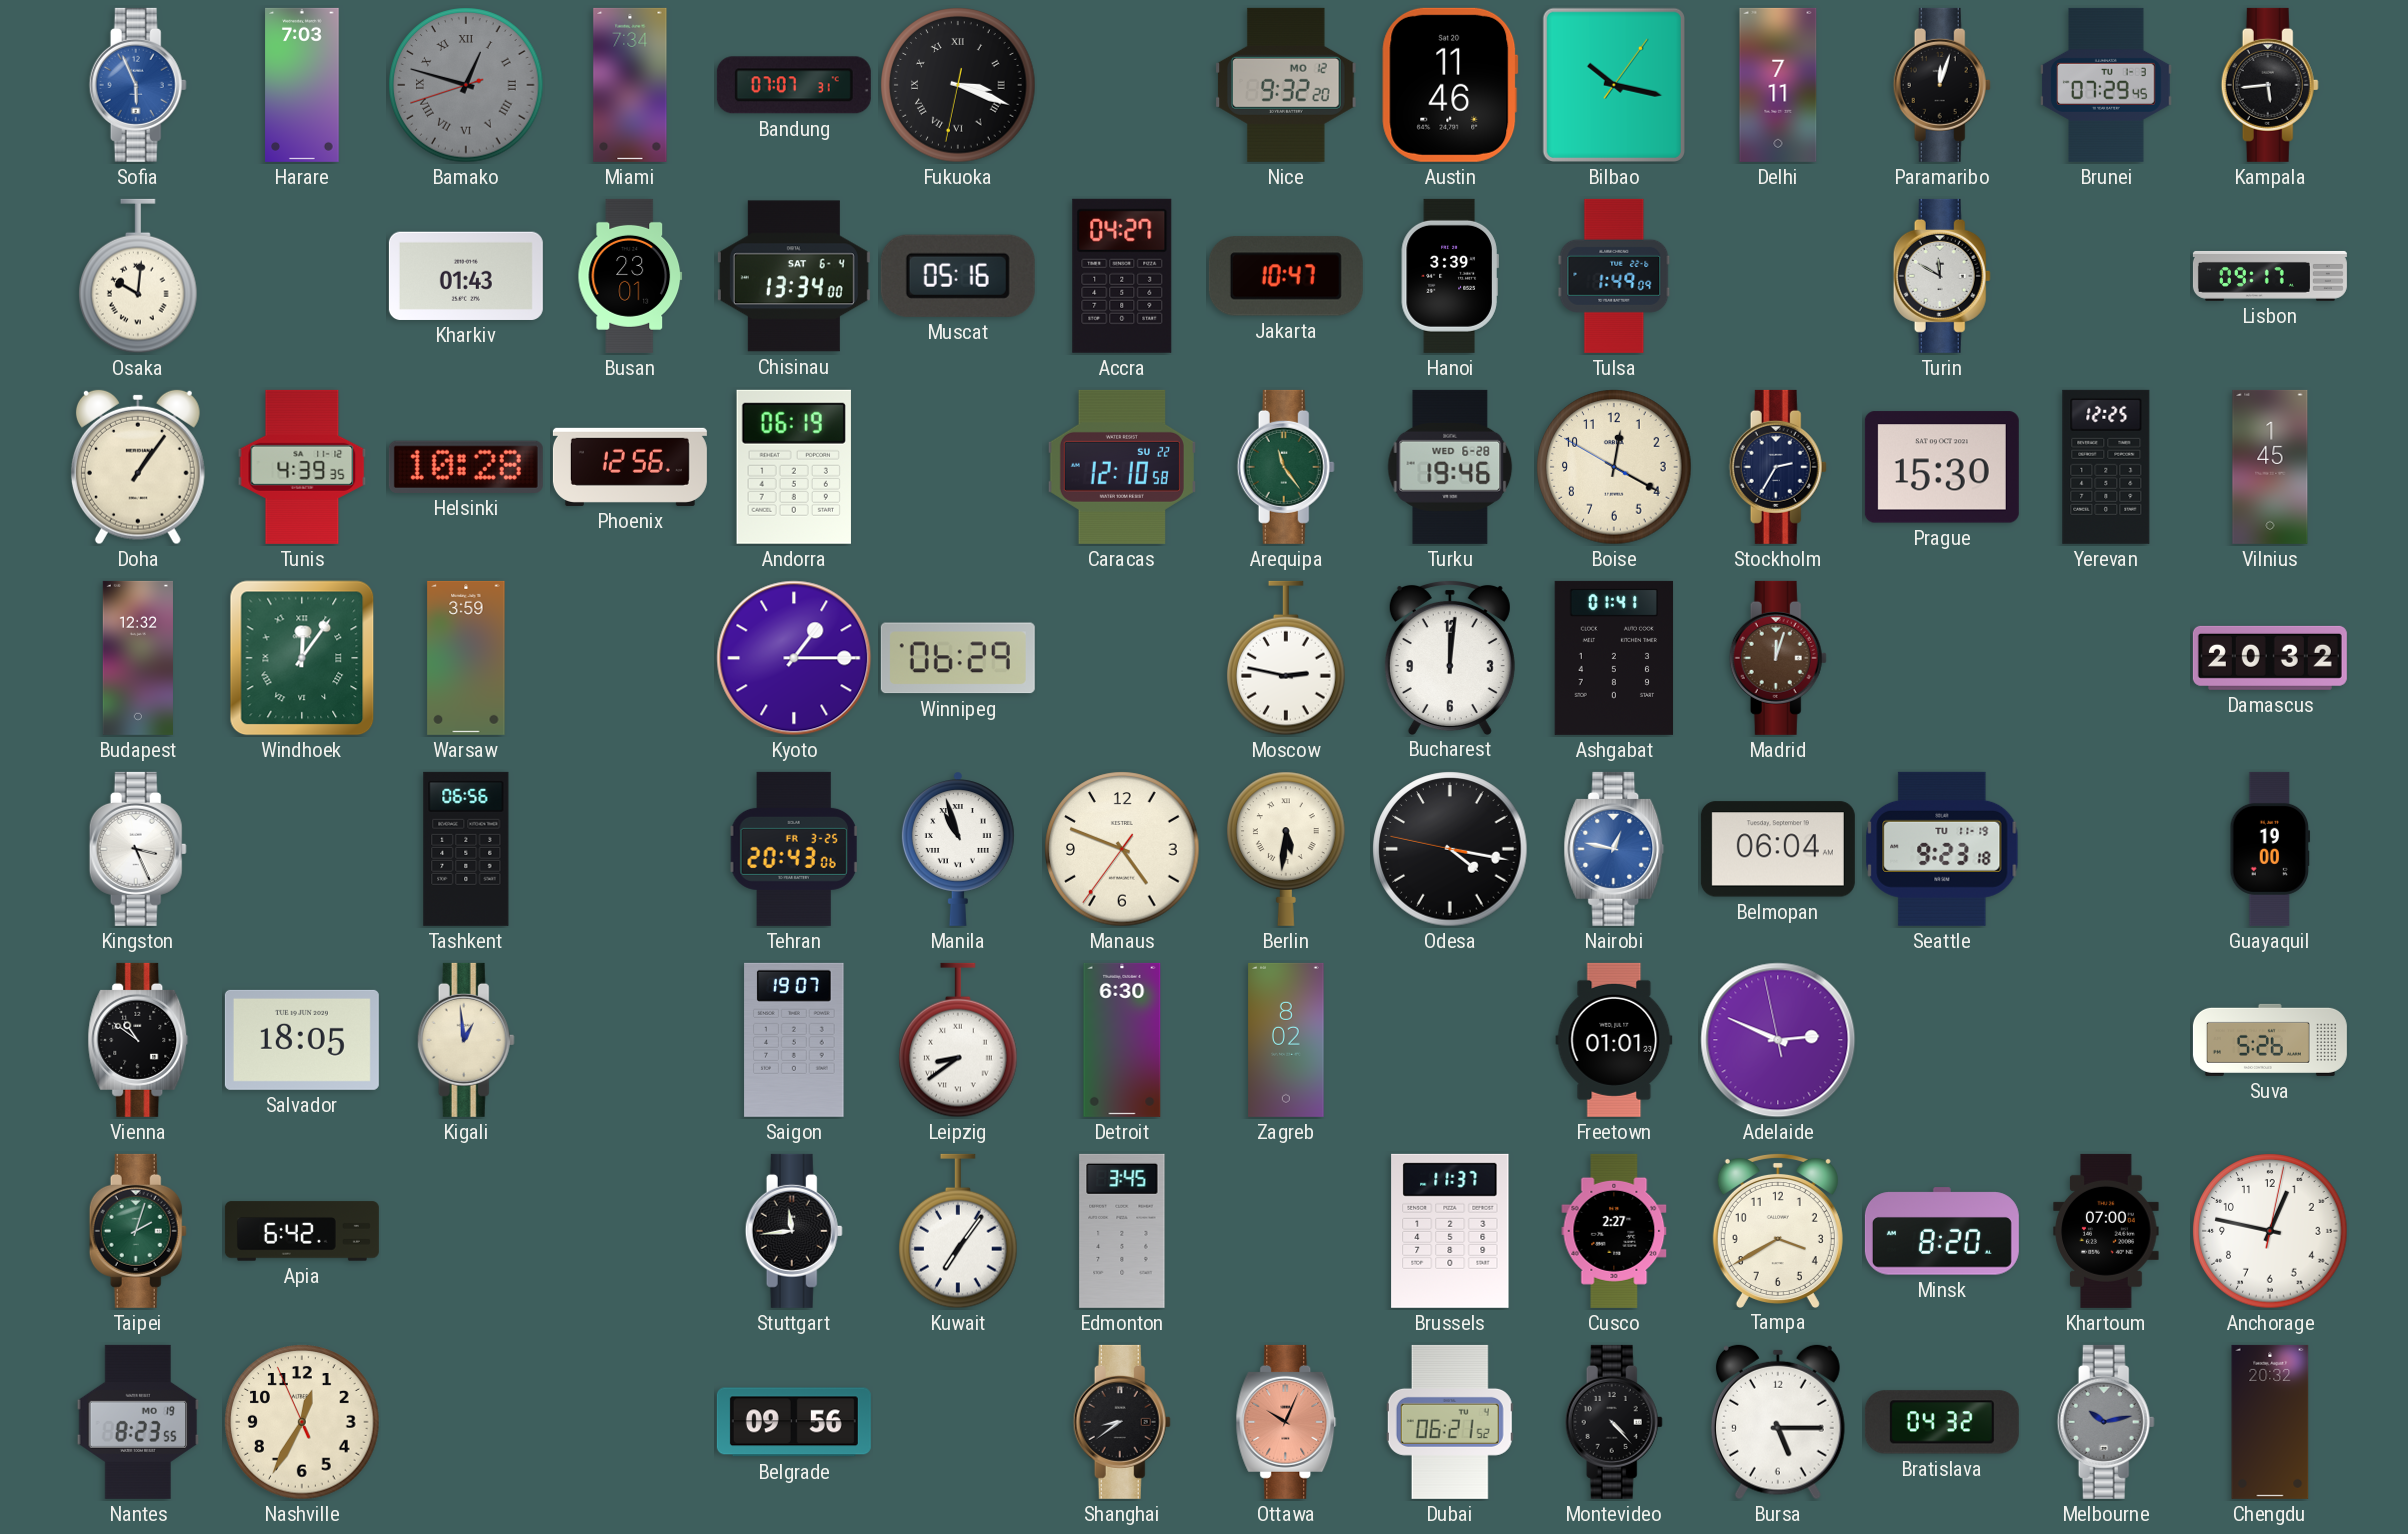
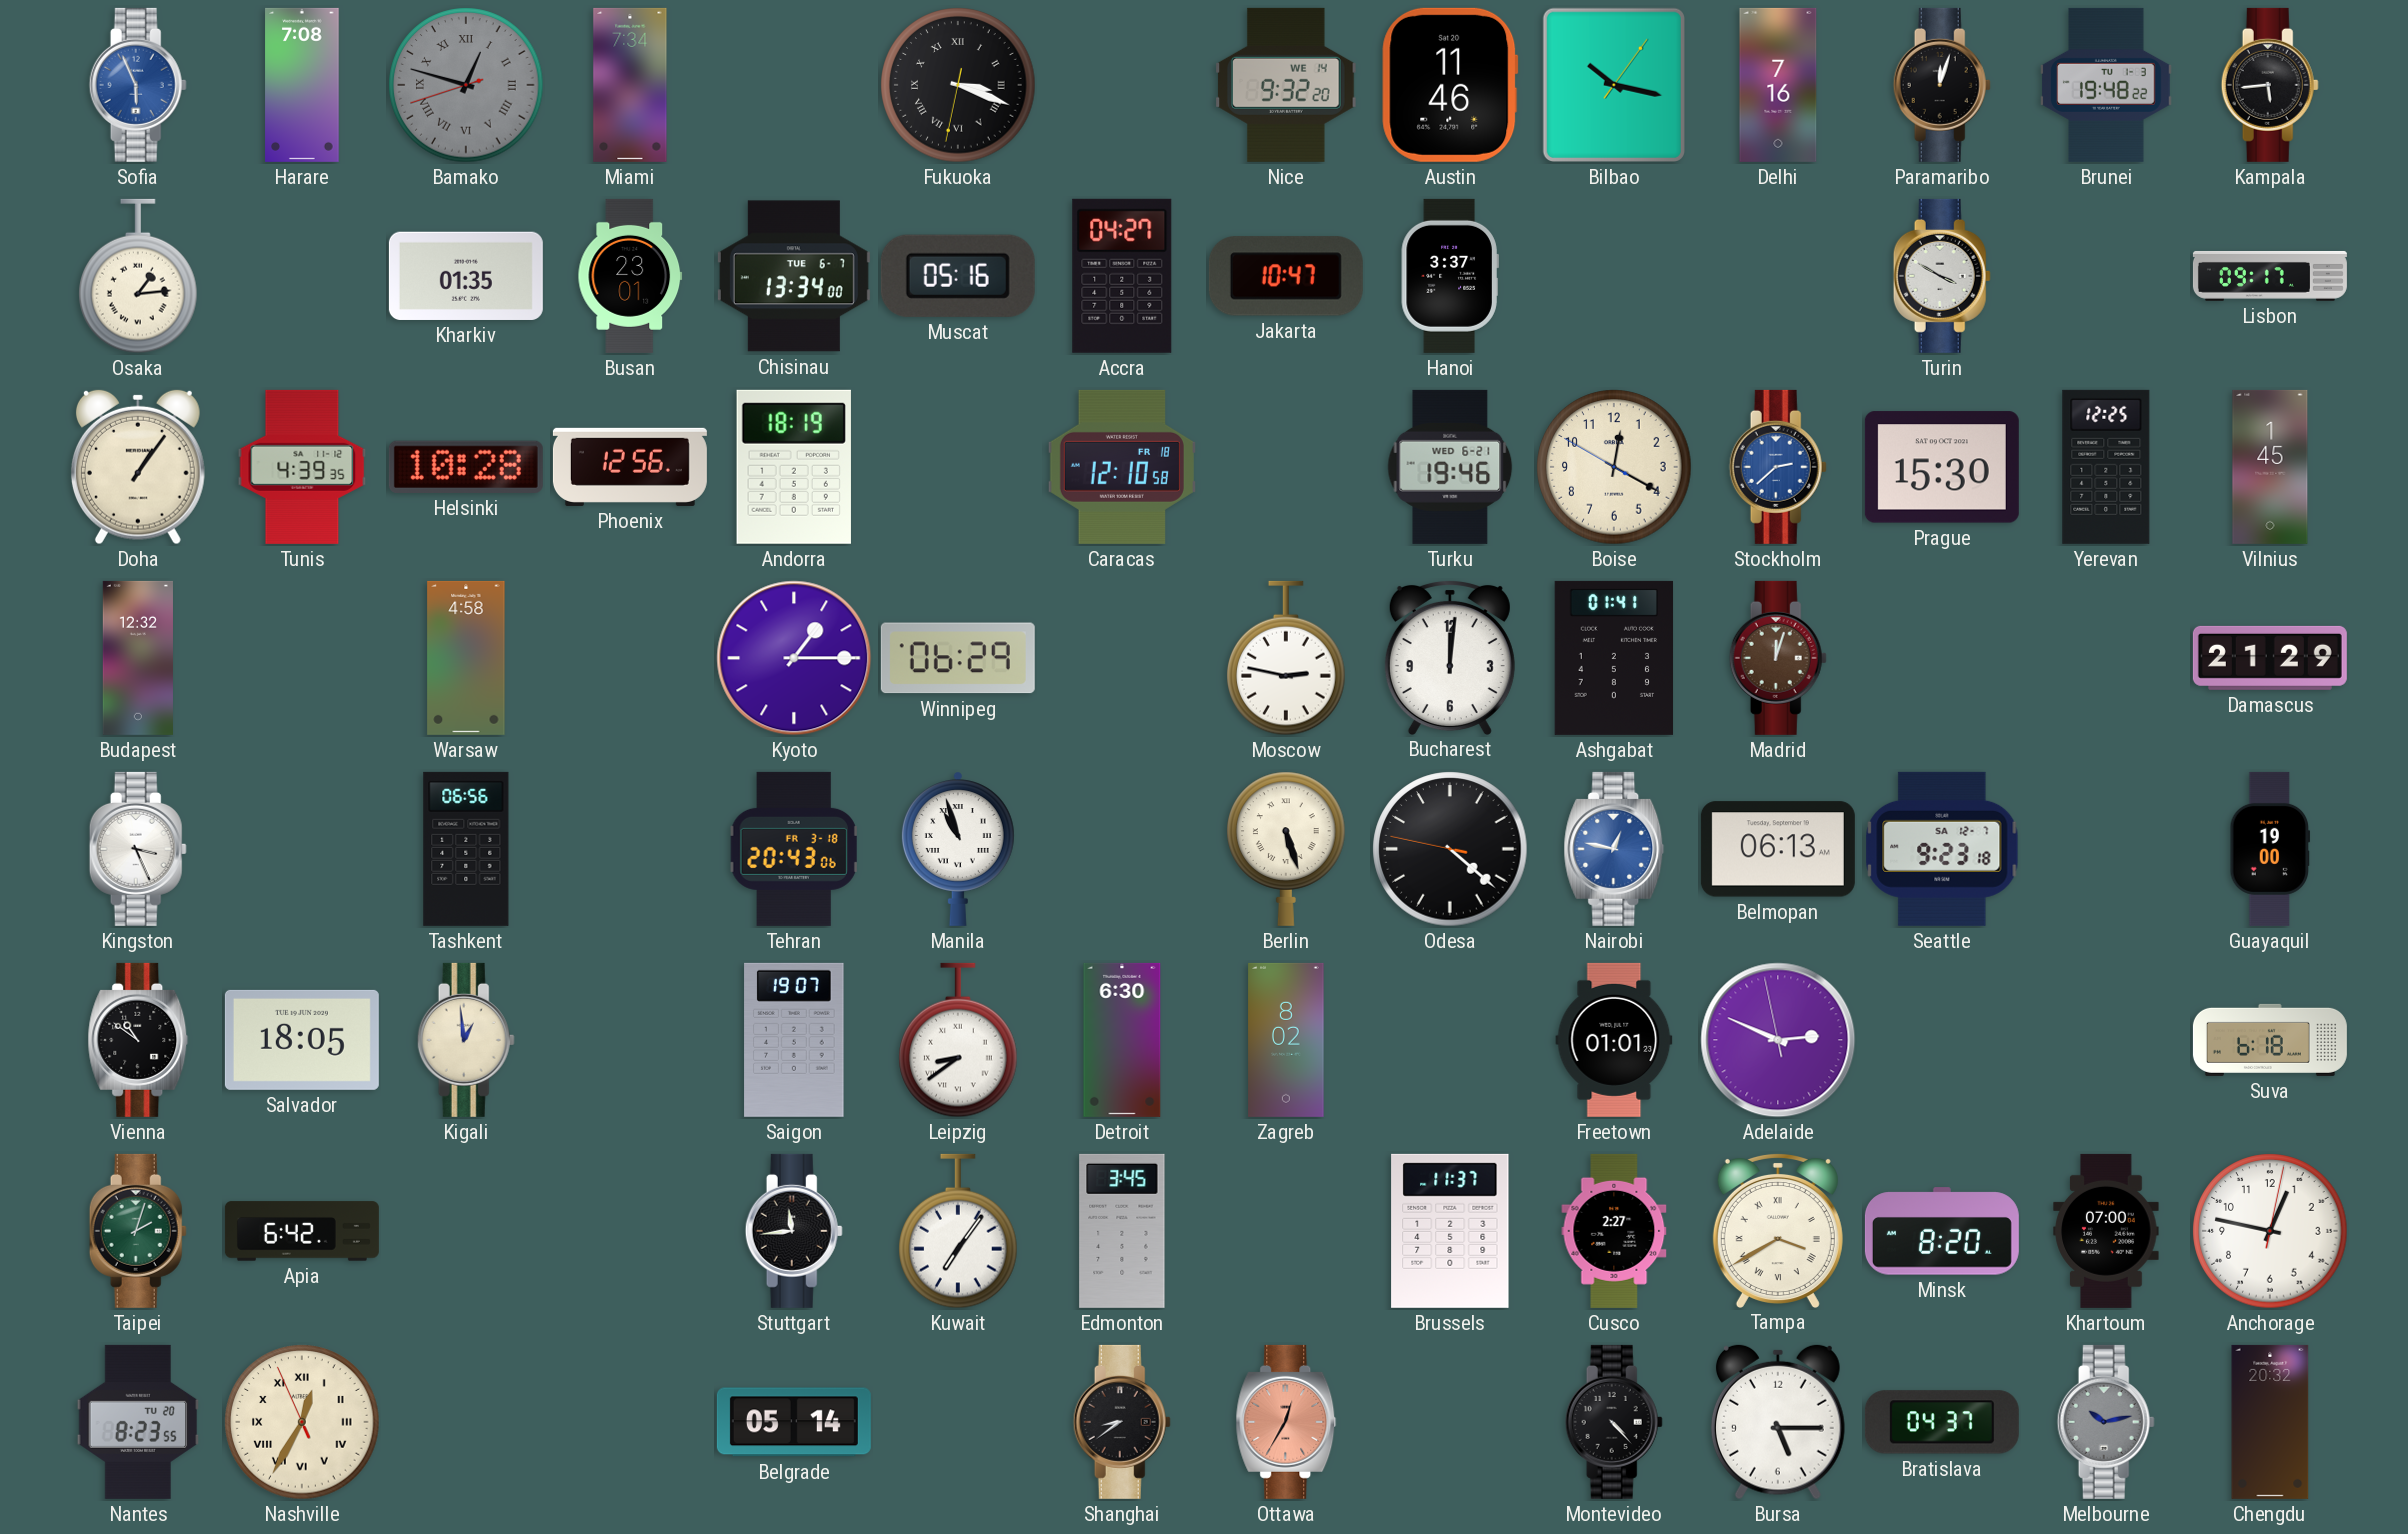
Harare: 7:03 -> 7:08 (302, 85)
Bandung: 07:07 -> none (794, 85)
Nice date: MO 12 -> WE 14 (1286, 85)
Delhi: 7:11 -> 7:16 (1778, 85)
Brunei: 07:29 -> 19:48 (2106, 85)
Osaka: 10:01 -> 1:14 (138, 276)
Kharkiv: 01:43 -> 01:35 (466, 276)
Chisinau date: SAT 6-4 -> TUE 6-7 (794, 276)
Hanoi: 3:39 -> 3:37 (1450, 276)
Tulsa: 1:49 -> none (1614, 276)
Turin: 11:50 -> 3:50 (1942, 276)
Andorra: 06:19 -> 18:19 (794, 467)
Caracas date: SU 22 -> FR 18 (1122, 467)
Arequipa: 11:24 -> none (1286, 467)
Turku date: WED 6-28 -> WED 6-21 (1450, 467)
Stockholm: 2:35 -> 2:38 (1778, 467)
Stockholm dial: navy -> blue (1778, 467)
Windhoek: 12:06 -> none (302, 658)
Warsaw: 3:59 -> 4:58 (466, 658)
Damascus: 20:32 -> 21:29 (2270, 658)
Tehran date: FR 3-25 -> FR 3-18 (794, 849)
Manaus: 4:48 -> none (1122, 849)
Berlin: 5:31 -> 5:27 (1286, 849)
Odesa: 4:16 -> 4:21 (1450, 849)
Belmopan: 06:04 -> 06:13 (1778, 849)
Seattle date: TU 11-19 -> SA 12-7 (1942, 849)
Suva: 5:26 -> 6:18 (2270, 1040)
Tampa numerals: Arabic -> Roman (1778, 1230)
Nantes date: MO 19 -> TU 20 (138, 1422)
Nashville numerals: Arabic -> Roman (302, 1422)
Belgrade: 09:56 -> 05:14 (794, 1422)
Ottawa: 10:04 -> 12:35 (1286, 1422)
Dubai: 06:21 -> none (1450, 1422)
Bratislava: 04:32 -> 04:37 (1942, 1422)
